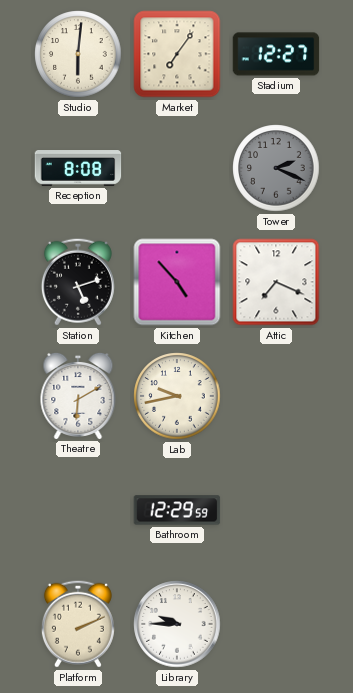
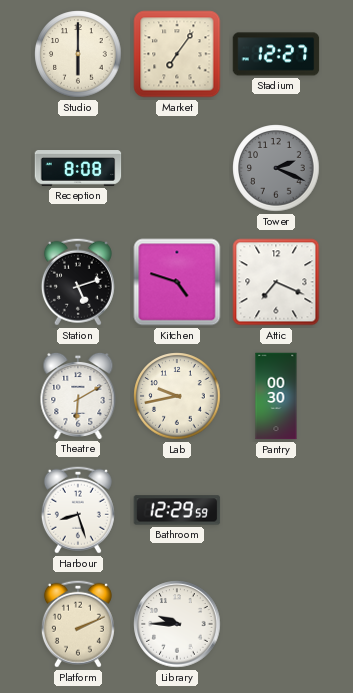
Studio: 6:01 -> 6:00 (78, 54)
Kitchen: 4:53 -> 4:48 (177, 282)
Pantry: none -> 00:30 (276, 396)
Harbour: none -> 8:27 (78, 510)
